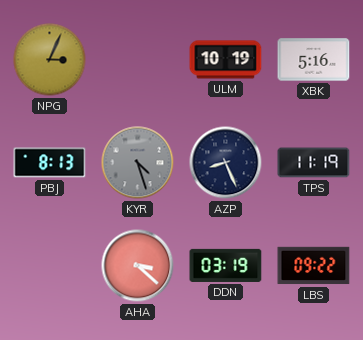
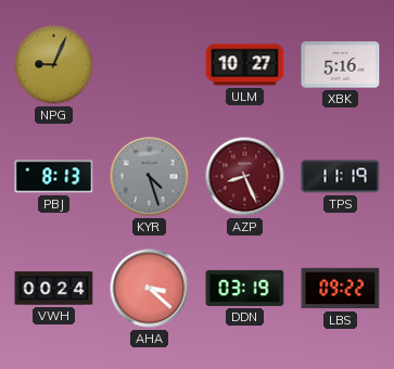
NPG: 3:04 -> 9:04 (54, 65)
ULM: 10:19 -> 10:27 (245, 65)
AZP dial: navy -> burgundy (245, 177)
VWH: none -> 00:24 (54, 289)
